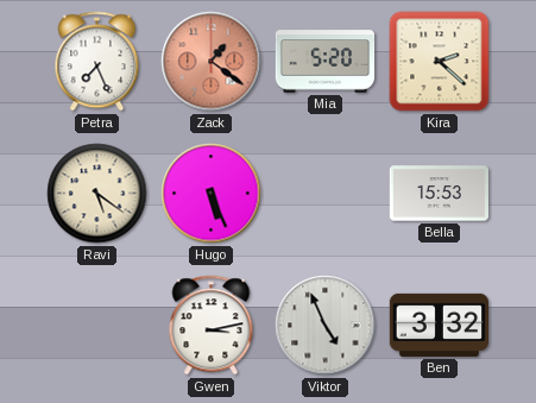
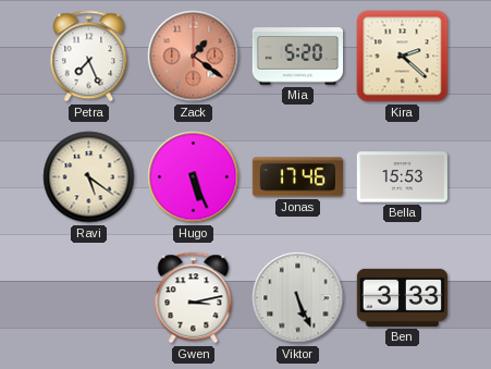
Jonas: none -> 17:46 (297, 177)
Viktor: 4:56 -> 5:26 (298, 298)
Ben: 3:32 -> 3:33 (402, 297)
